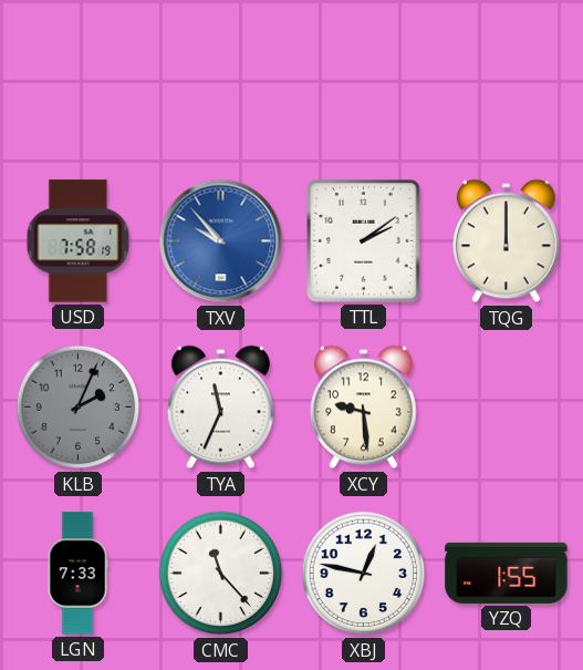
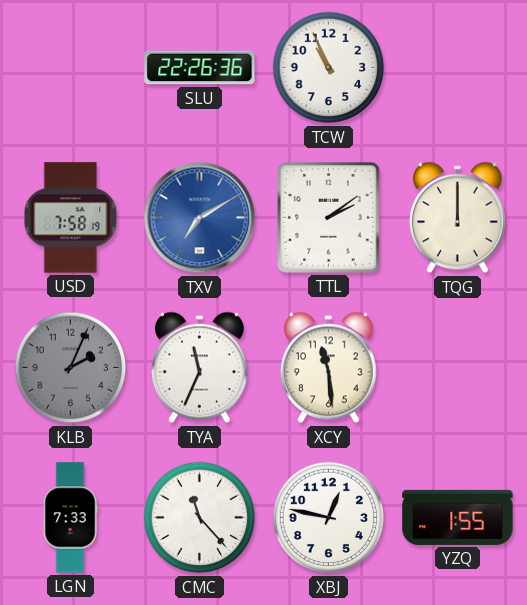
SLU: none -> 22:26 (200, 68)
TCW: none -> 10:56 (329, 68)
TXV: 9:53 -> 7:10 (200, 218)
XCY: 9:29 -> 11:29 (328, 368)
